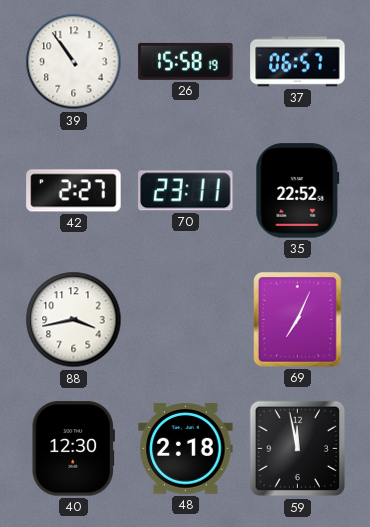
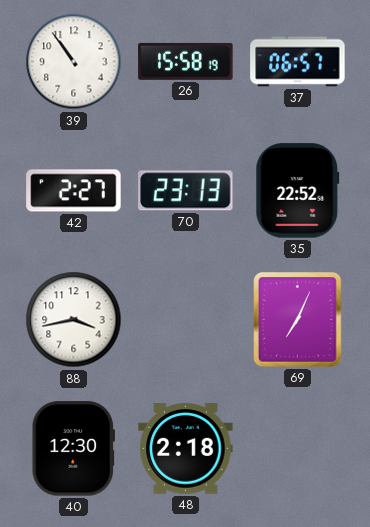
70: 23:11 -> 23:13 (186, 191)
59: 11:58 -> none (298, 449)
